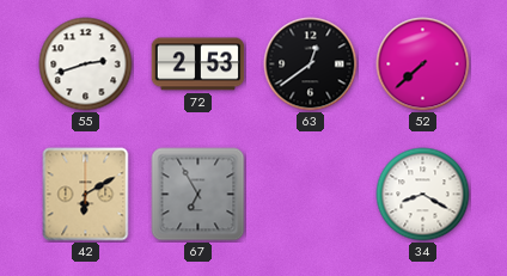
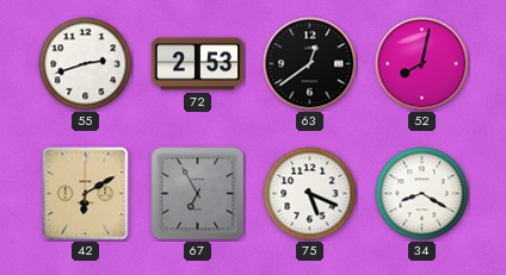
52: 7:38 -> 8:02 (422, 64)
75: none -> 5:19 (310, 194)
